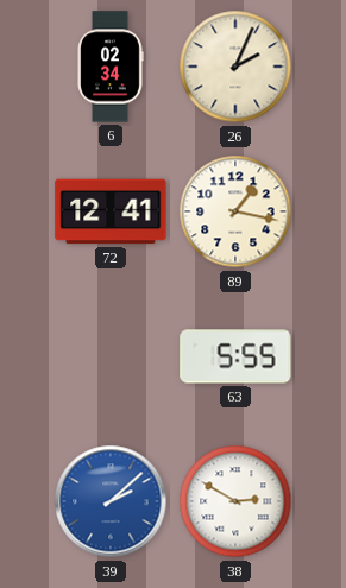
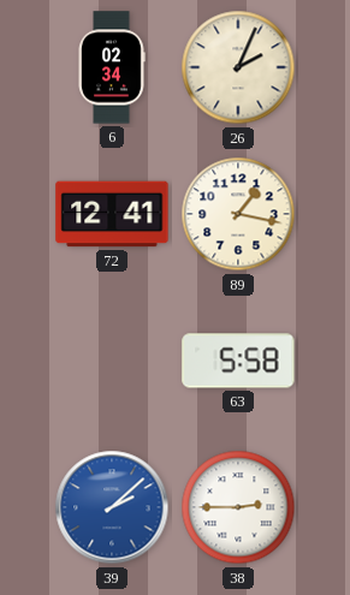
63: 5:55 -> 5:58 (238, 361)
38: 2:50 -> 2:45 (238, 507)
